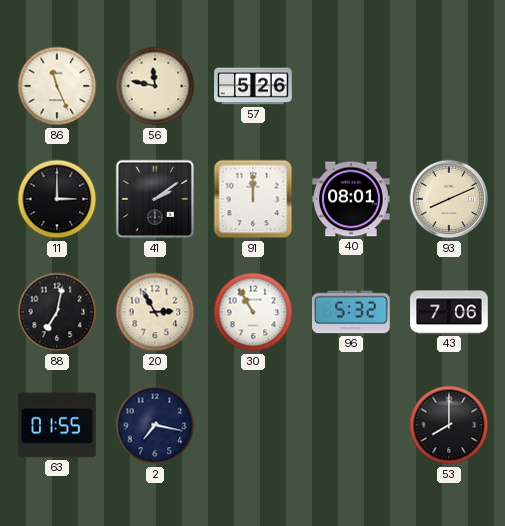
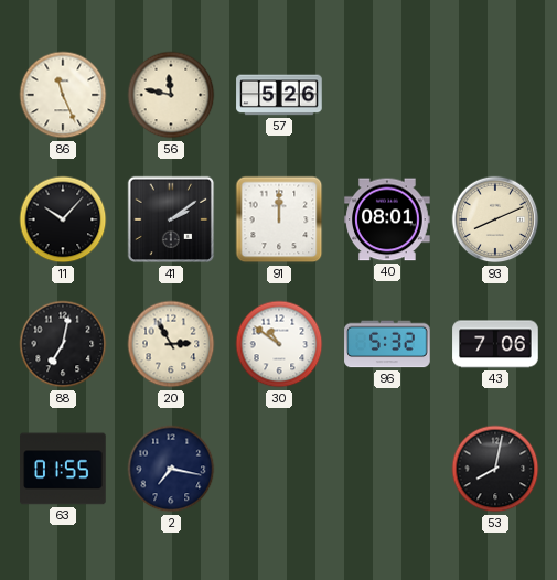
11: 3:00 -> 10:07 (63, 219)
30: 10:55 -> 10:51 (279, 344)
53: 8:00 -> 8:02 (495, 469)
